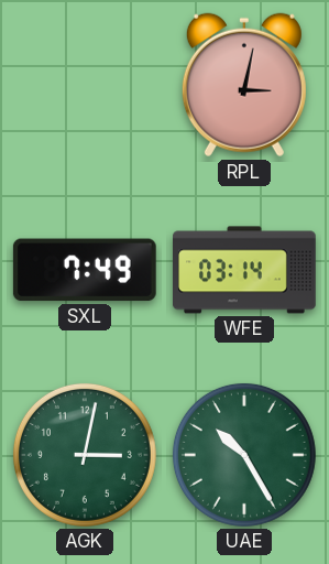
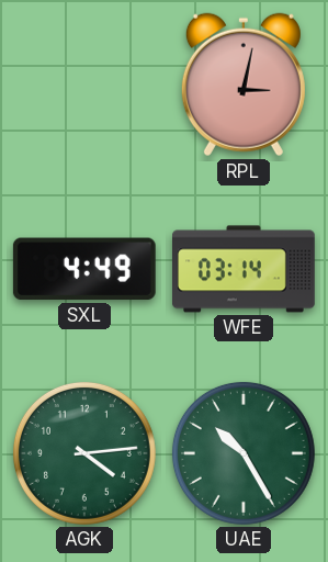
SXL: 7:49 -> 4:49 (84, 269)
AGK: 3:02 -> 4:14 (84, 453)
